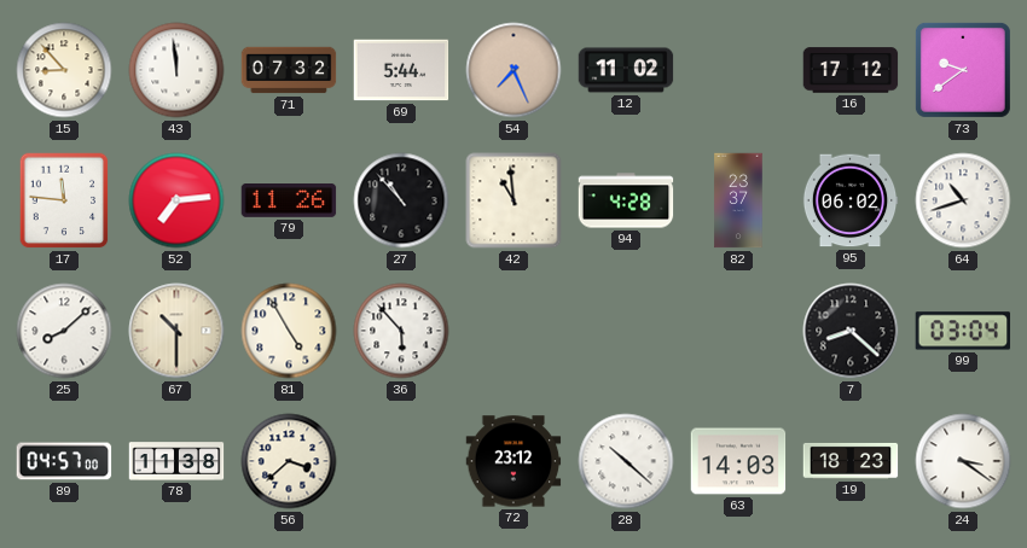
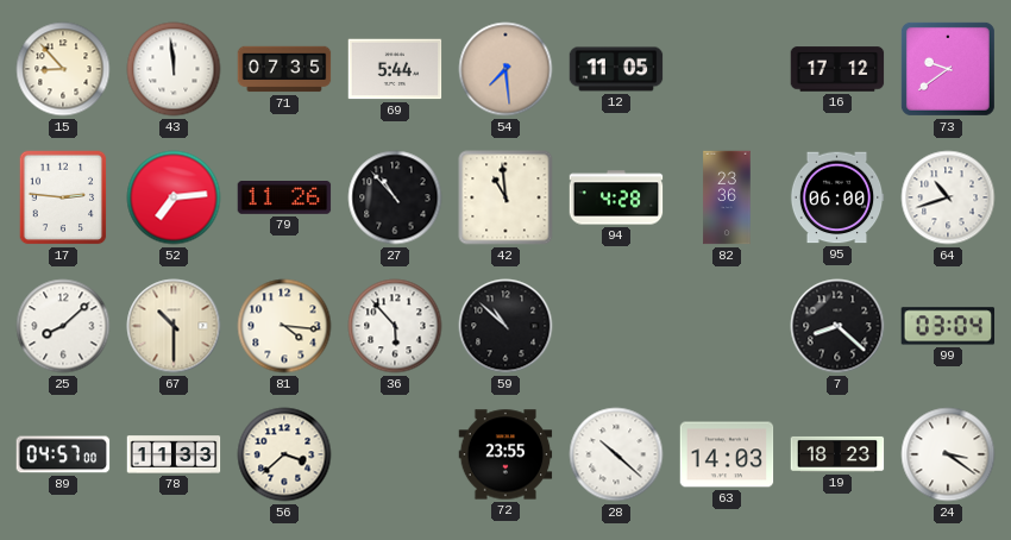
71: 07:32 -> 07:35 (284, 69)
54: 7:26 -> 7:29 (505, 69)
12: 11:02 -> 11:05 (616, 69)
17: 11:46 -> 2:46 (63, 197)
82: 23:37 -> 23:36 (727, 197)
95: 06:02 -> 06:00 (837, 197)
81: 4:55 -> 4:16 (284, 326)
59: none -> 10:52 (505, 326)
78: 11:38 -> 11:33 (174, 454)
72: 23:12 -> 23:55 (505, 454)
